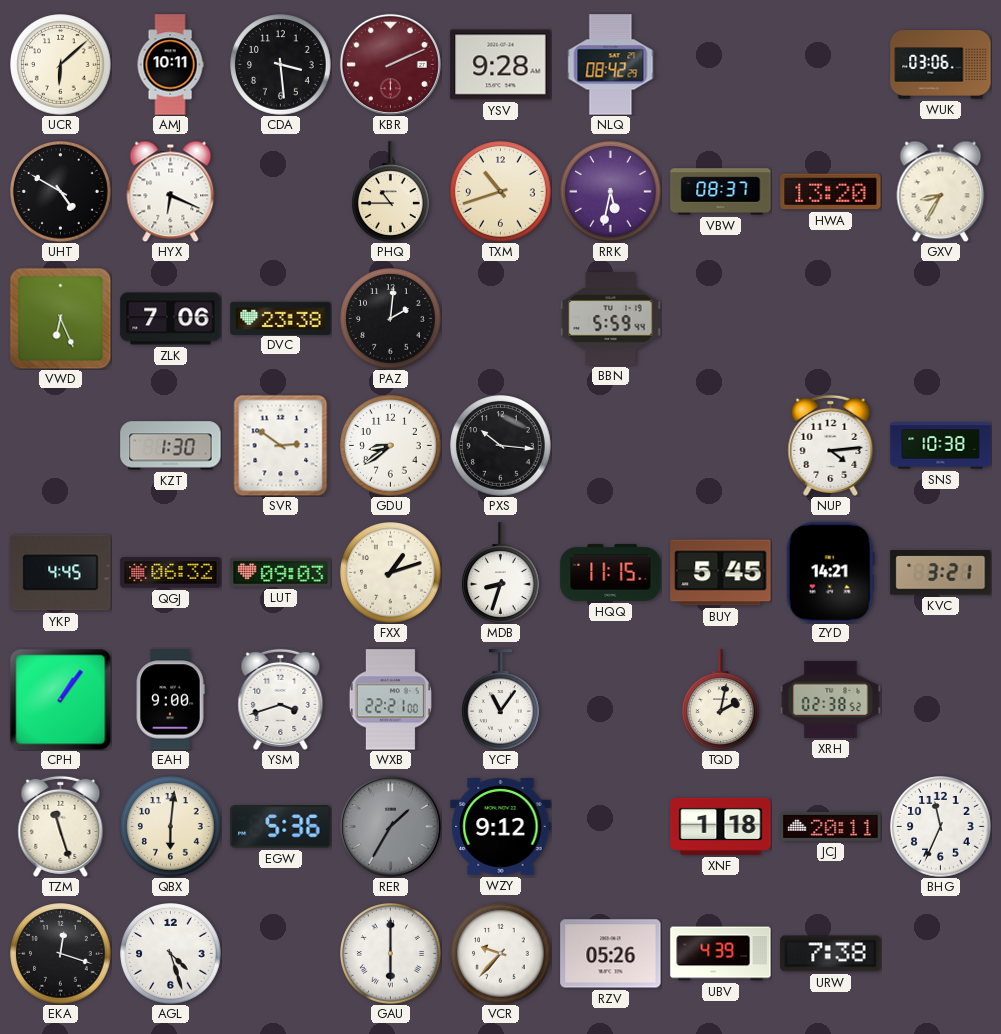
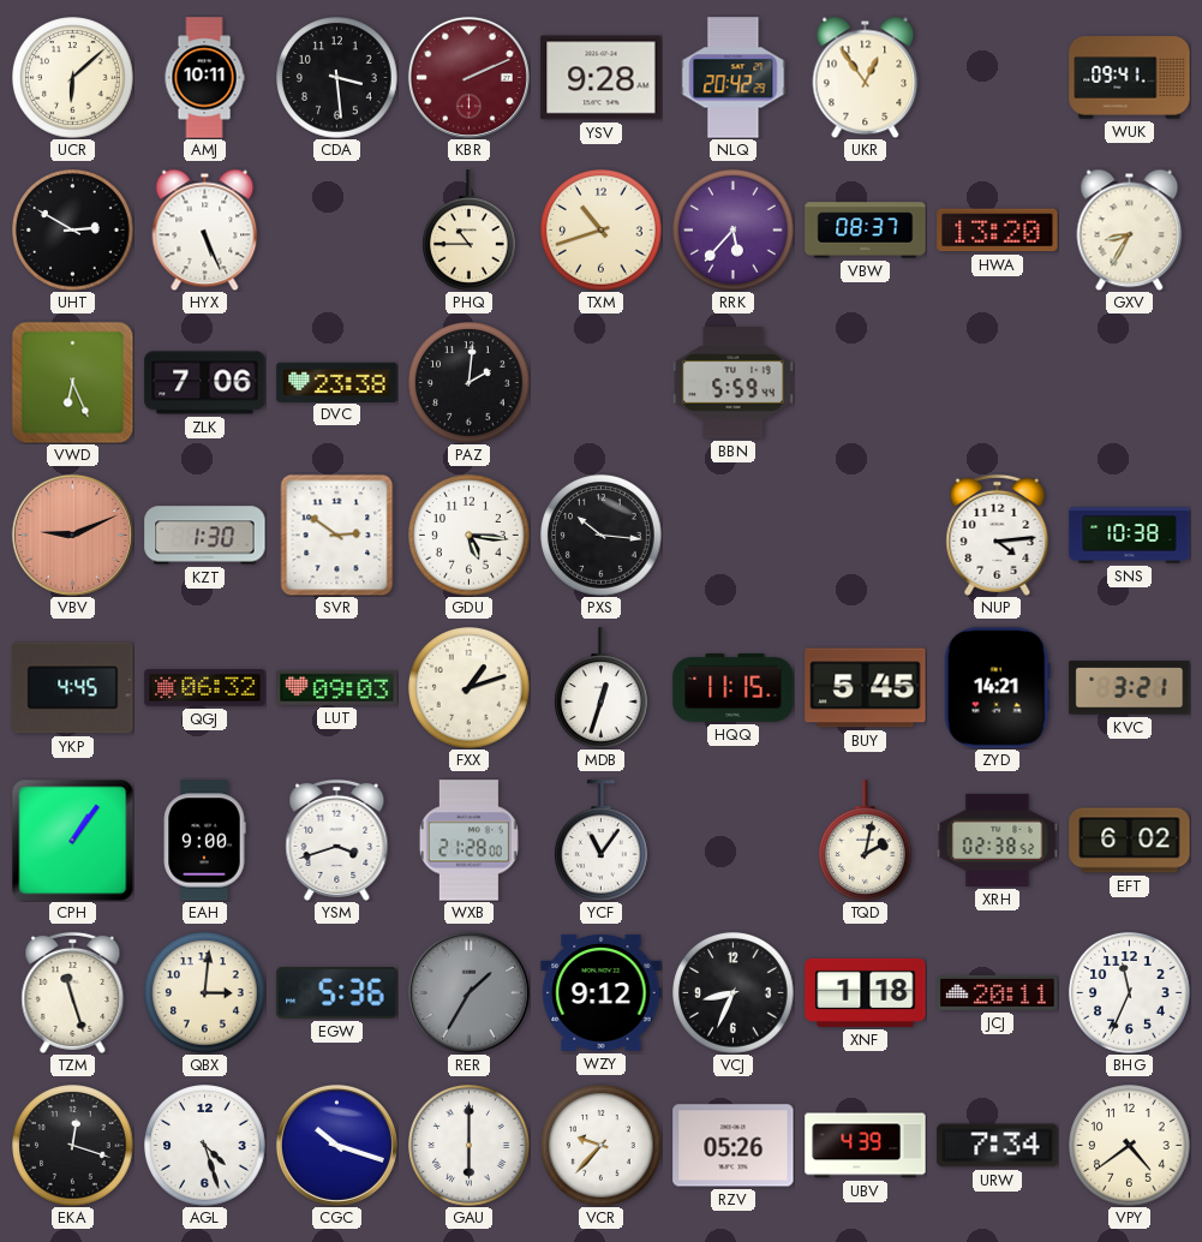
NLQ: 08:42 -> 20:42 (734, 78)
UKR: none -> 12:54 (866, 77)
WUK: 03:06 -> 09:41 (1130, 78)
UHT: 4:50 -> 2:50 (73, 231)
HYX: 6:19 -> 5:26 (205, 229)
RRK: 5:32 -> 5:37 (734, 231)
VBV: none -> 9:11 (72, 535)
GDU: 8:39 -> 5:16 (470, 536)
MDB: 8:33 -> 12:33 (602, 688)
WXB: 22:21 -> 21:28 (468, 841)
EFT: none -> 6:02 (1130, 841)
QBX: 6:01 -> 3:01 (205, 993)
VCJ: none -> 8:34 (734, 993)
CGC: none -> 10:18 (336, 1145)
URW: 7:38 -> 7:34 (998, 1146)
VPY: none -> 4:39 (1130, 1146)
